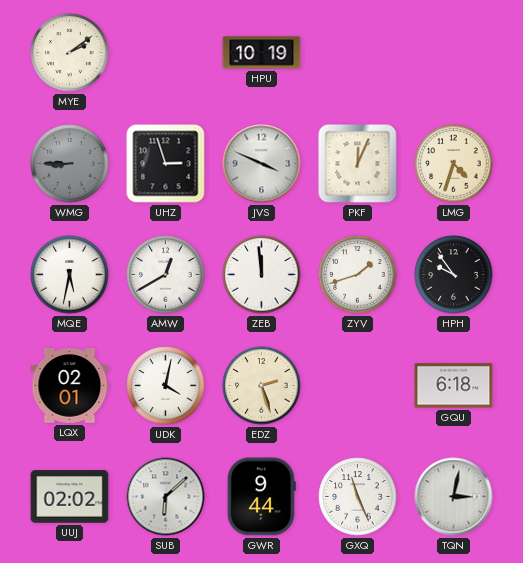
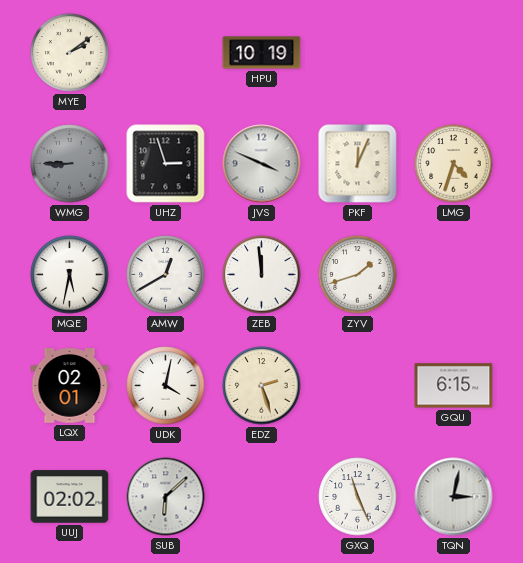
HPH: 9:54 -> none (454, 275)
GQU: 6:18 -> 6:15 (454, 386)
GWR: 9:44 -> none (261, 497)
